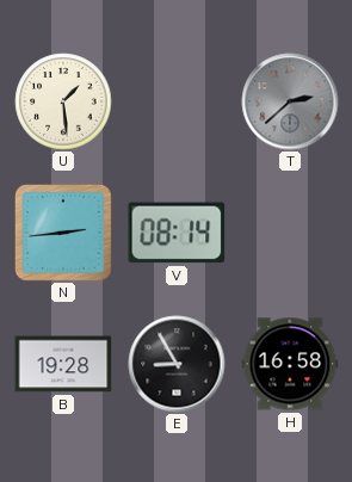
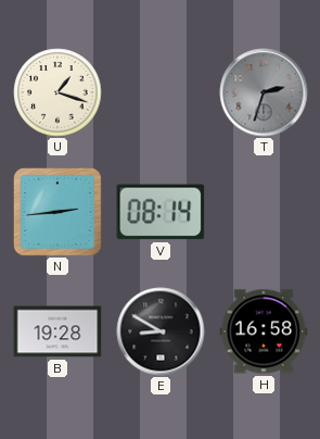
U: 1:29 -> 1:18 (57, 92)
T: 2:38 -> 2:33 (264, 92)
E: 8:55 -> 8:50 (161, 331)
